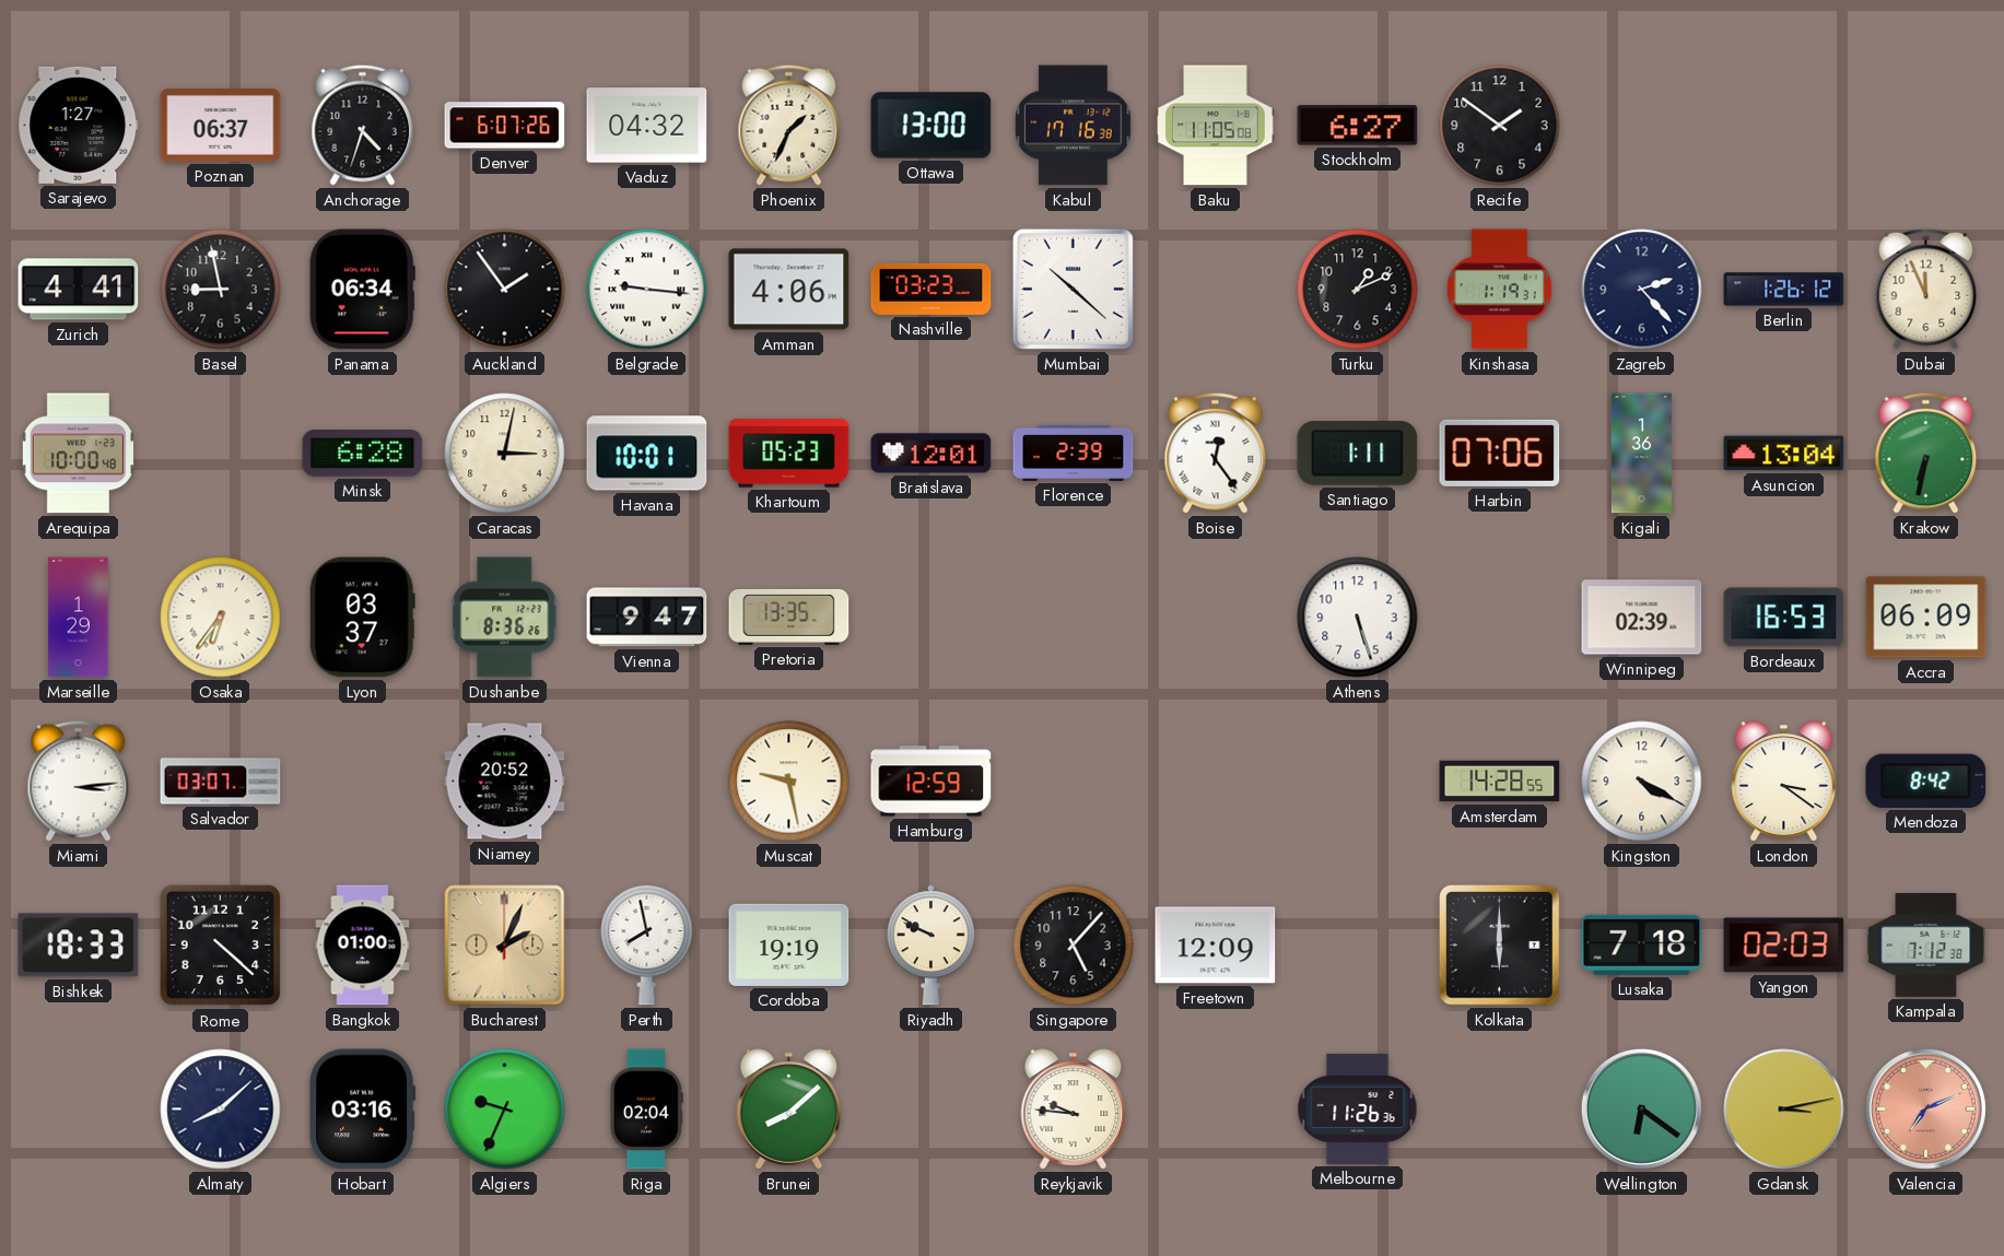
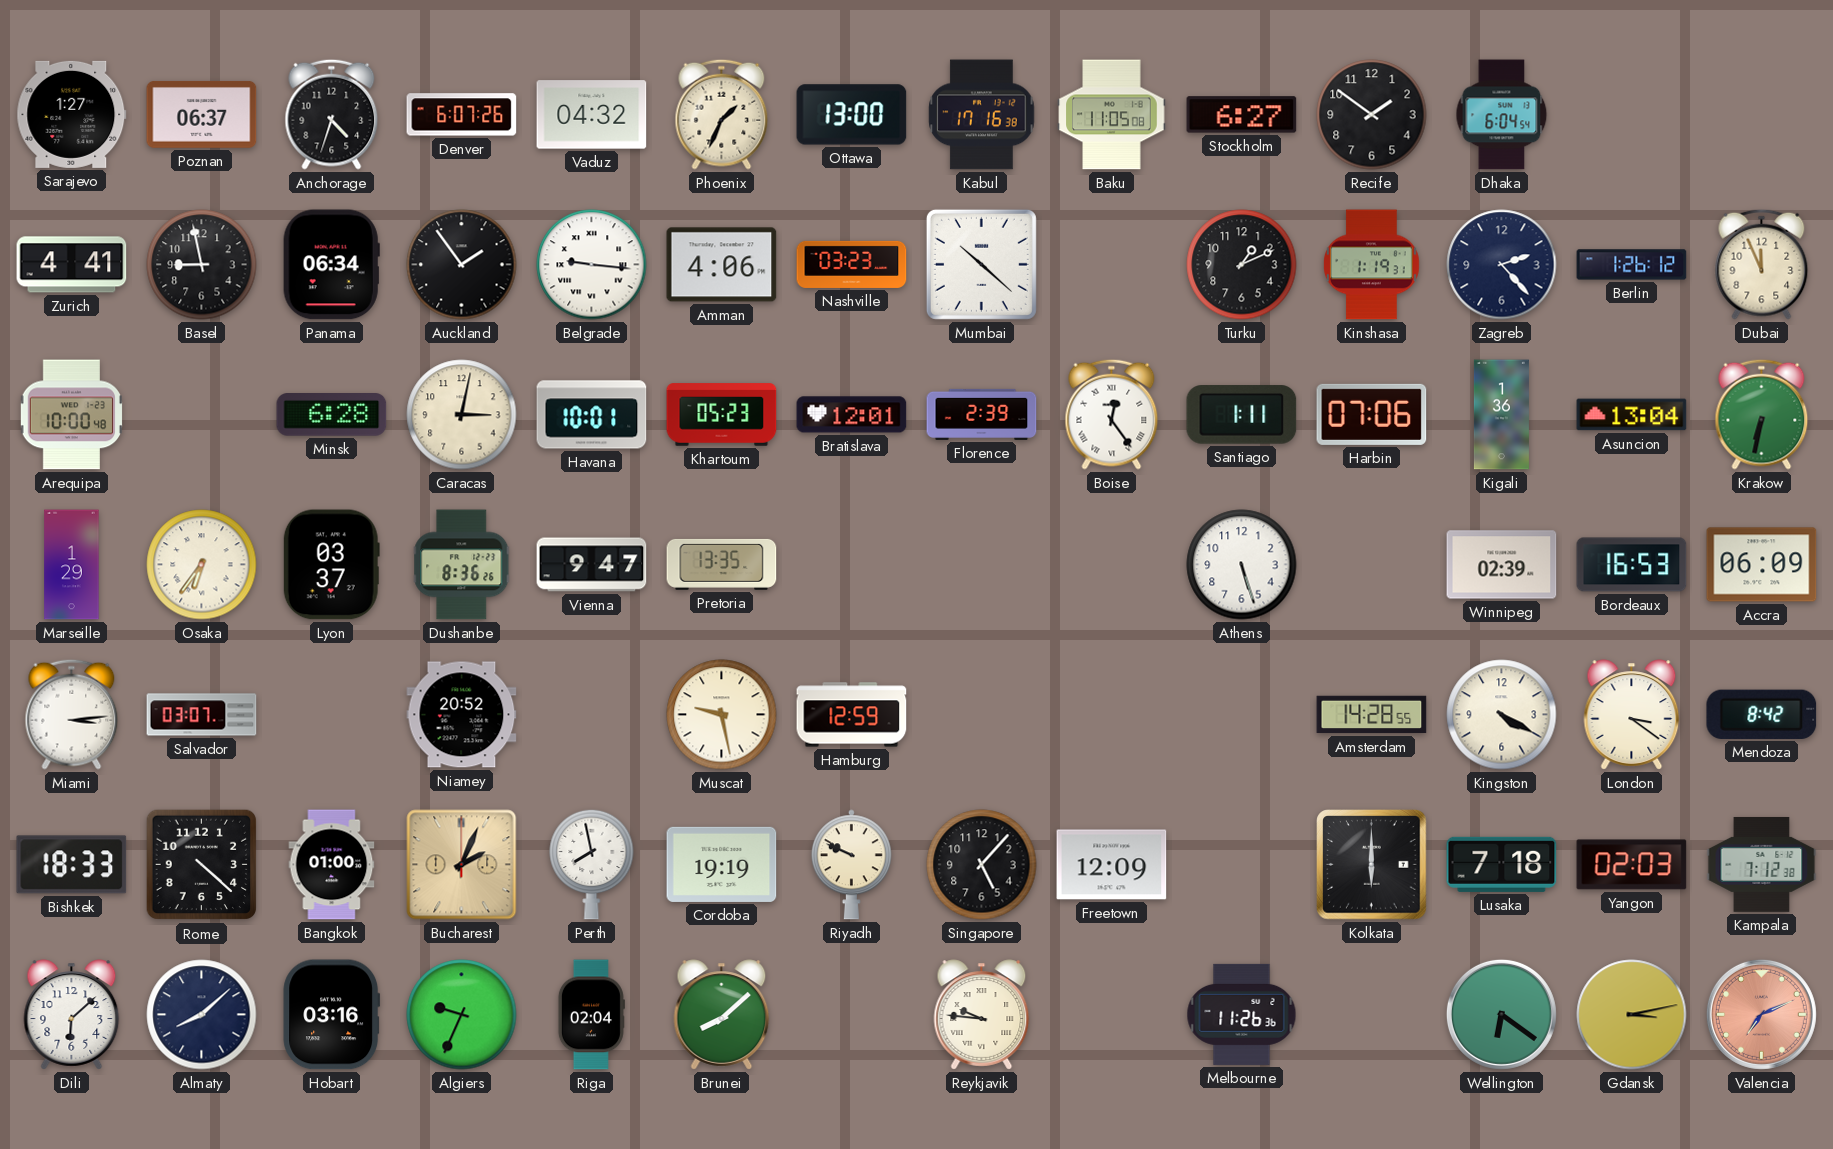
Dhaka: none -> 6:04 (1502, 115)
Dili: none -> 6:08 (72, 1015)
